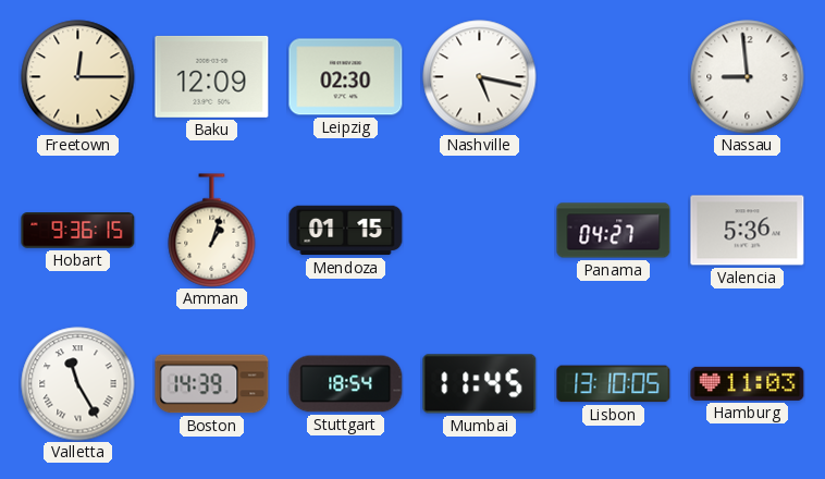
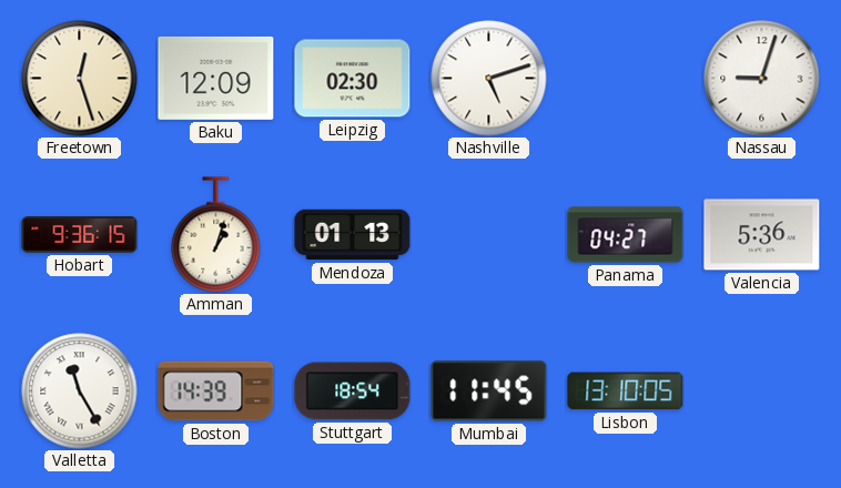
Freetown: 12:15 -> 12:27 (80, 79)
Nashville: 5:17 -> 5:12 (489, 79)
Nassau: 8:59 -> 9:03 (762, 79)
Mendoza: 01:15 -> 01:13 (353, 235)
Hamburg: 11:03 -> none (748, 383)
